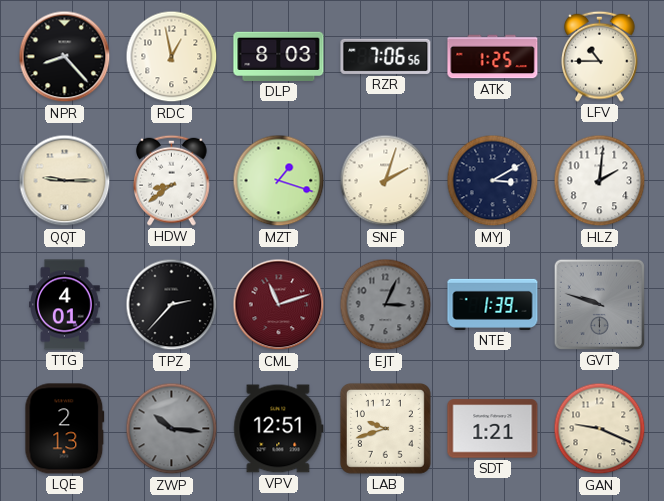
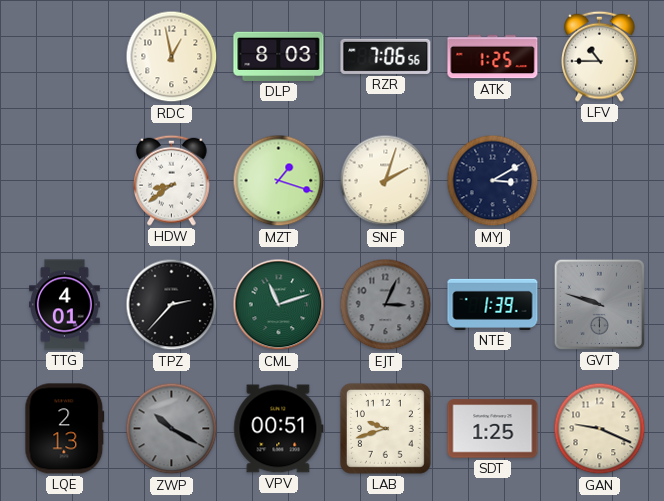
NPR: 8:23 -> none (65, 57)
QQT: 9:15 -> none (65, 181)
HLZ: 2:01 -> none (600, 181)
CML dial: burgundy -> green (279, 305)
ZWP: 10:16 -> 10:20 (172, 429)
VPV: 12:51 -> 00:51 (279, 429)
SDT: 1:21 -> 1:25 (493, 429)
